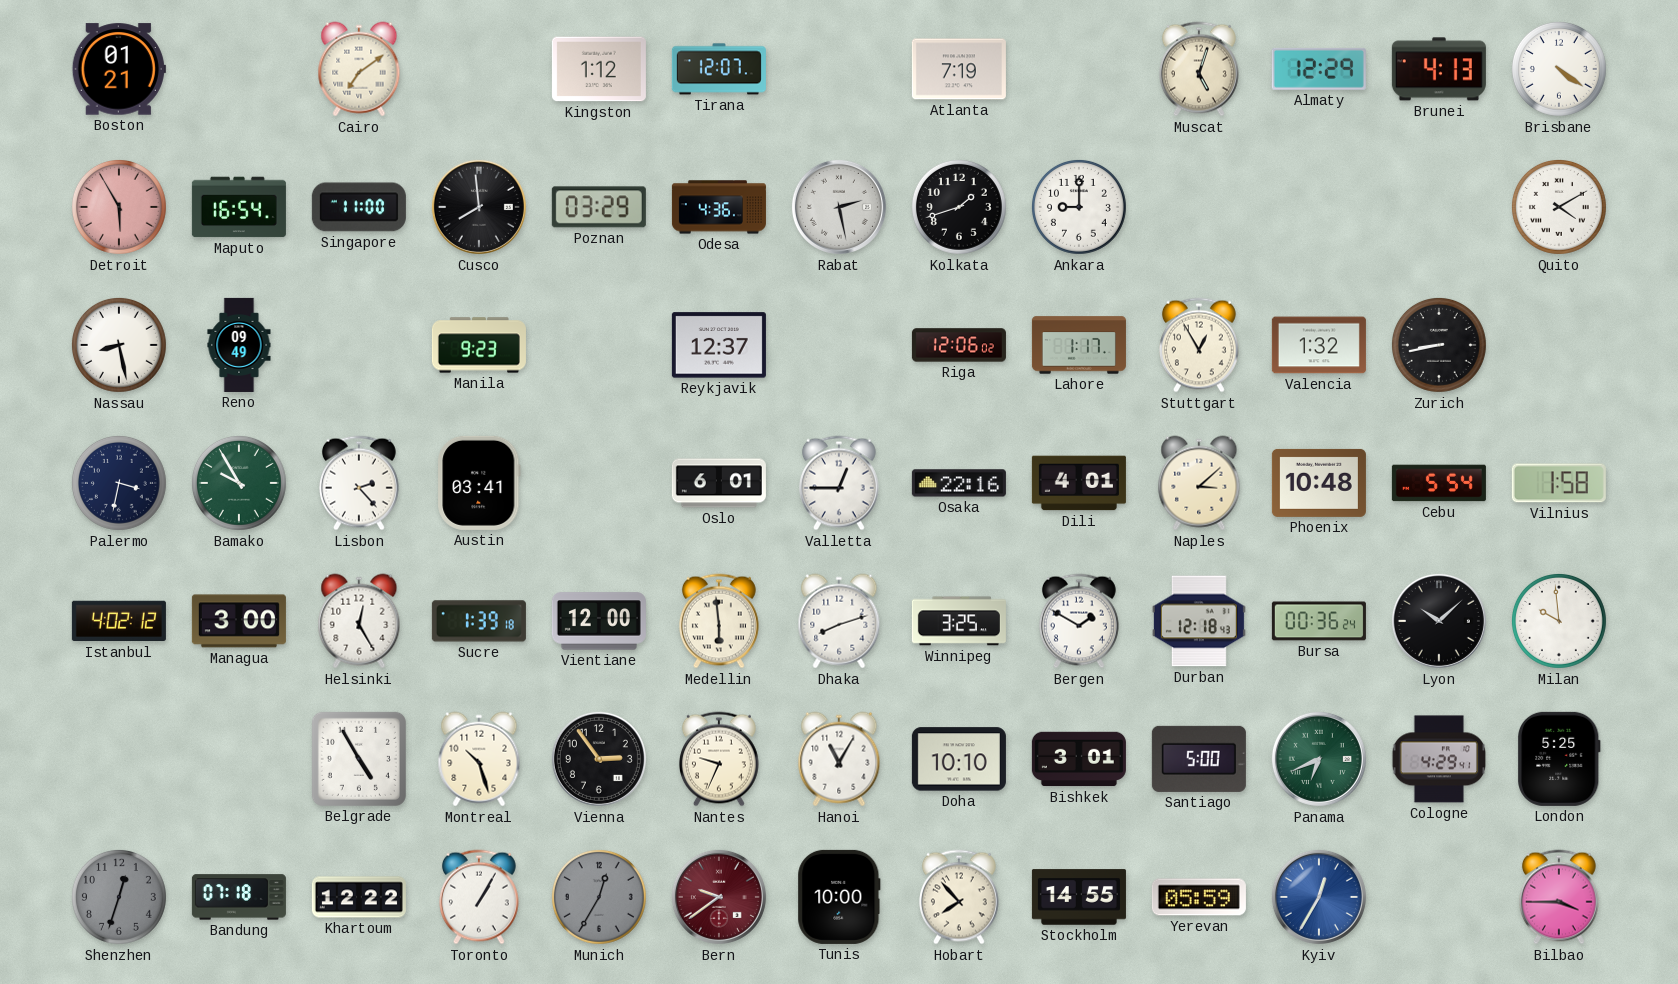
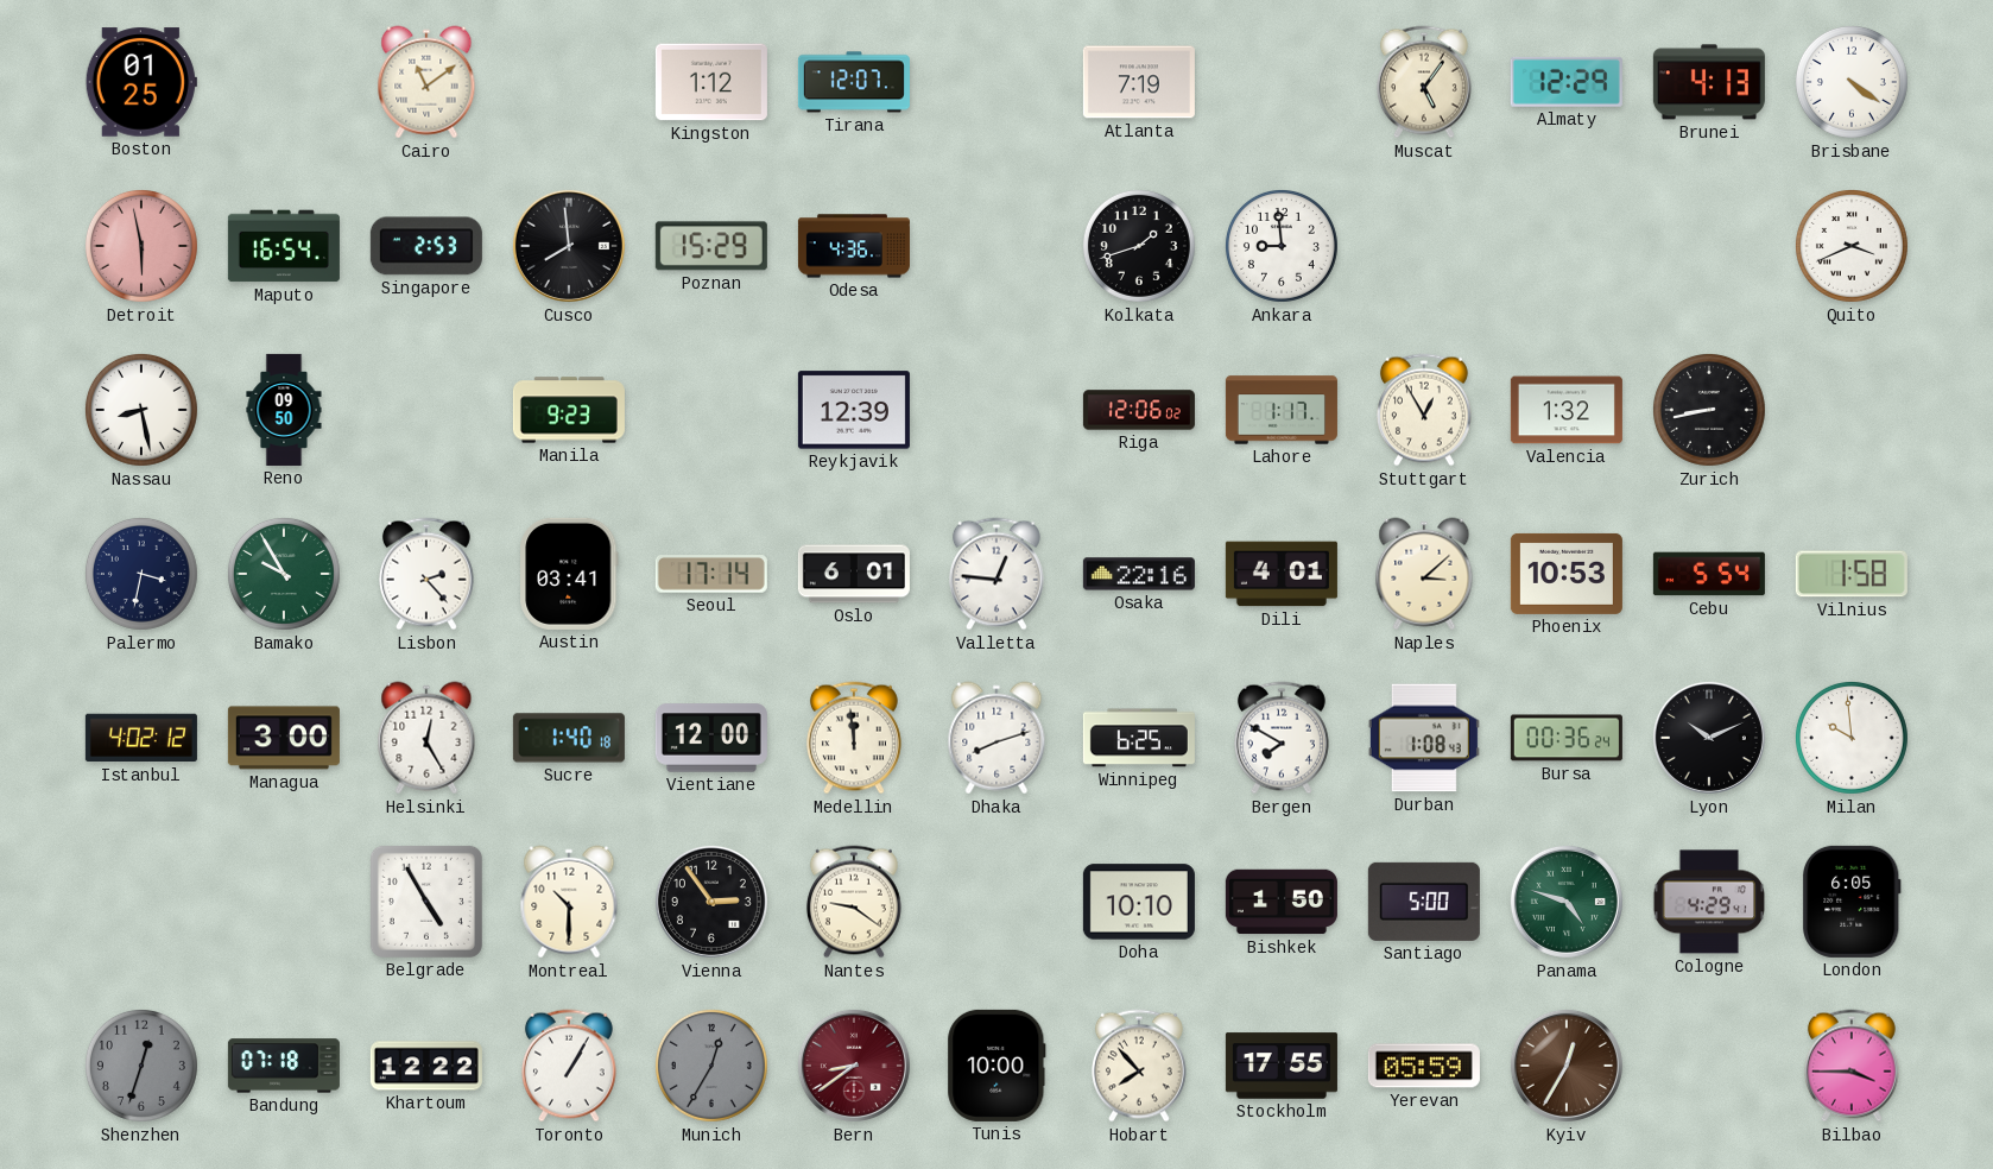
Boston: 01:21 -> 01:25 (141, 82)
Cairo: 7:09 -> 11:09 (426, 82)
Muscat: 5:03 -> 5:06 (1424, 82)
Detroit: 5:55 -> 5:58 (141, 246)
Singapore: 11:00 -> 2:53 (426, 246)
Poznan: 03:29 -> 15:29 (711, 246)
Rabat: 2:28 -> none (839, 207)
Ankara: 9:00 -> 8:59 (1282, 246)
Quito: 4:10 -> 3:41 (1852, 246)
Reno: 09:49 -> 09:50 (284, 410)
Reykjavik: 12:37 -> 12:39 (854, 410)
Seoul: none -> 17:14 (711, 575)
Valletta: 12:45 -> 12:46 (996, 574)
Phoenix: 10:48 -> 10:53 (1567, 574)
Sucre: 1:39 -> 1:40 (569, 738)
Medellin: 5:59 -> 11:59 (854, 738)
Winnipeg: 3:25 -> 6:25 (1139, 738)
Bergen: 1:50 -> 7:50 (1282, 738)
Durban: 12:18 -> 1:08 (1424, 738)
Lyon: 10:08 -> 10:11 (1709, 738)
Montreal: 10:27 -> 10:30 (569, 902)
Nantes: 9:34 -> 9:21 (854, 902)
Hanoi: 11:05 -> none (839, 759)
Bishkek: 3:01 -> 1:50 (1282, 902)
Panama: 6:41 -> 4:48 (1567, 902)
London: 5:25 -> 6:05 (1853, 902)
Bern: 9:39 -> 8:39 (854, 1066)
Stockholm: 14:55 -> 17:55 (1282, 1066)
Kyiv dial: blue -> brown (1567, 1066)
